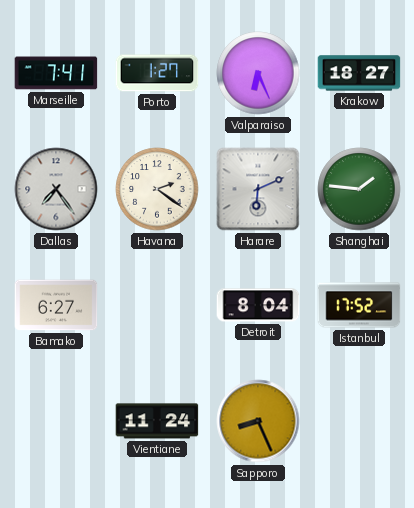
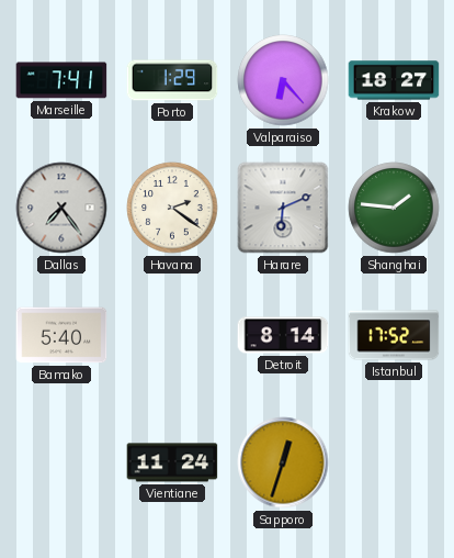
Porto: 1:27 -> 1:29 (172, 80)
Valparaiso: 6:26 -> 6:23 (283, 80)
Bamako: 6:27 -> 5:40 (61, 335)
Detroit: 8:04 -> 8:14 (283, 335)
Sapporo: 8:26 -> 12:33 (283, 462)
